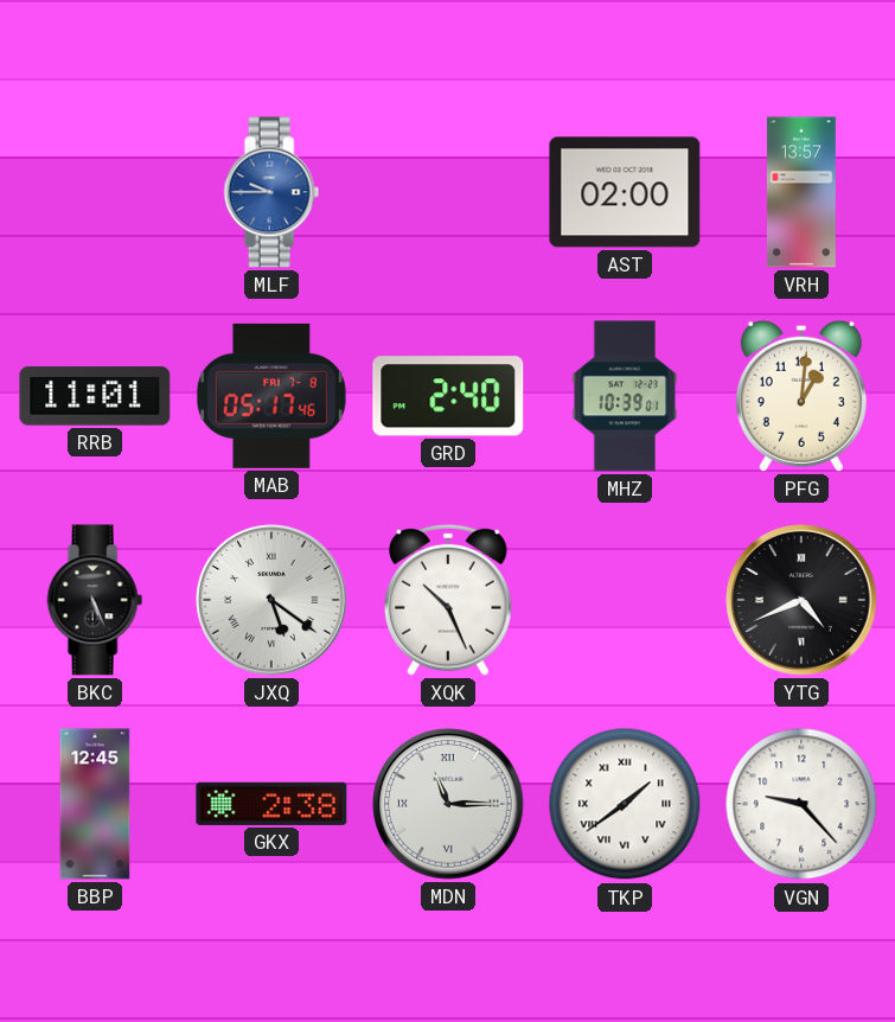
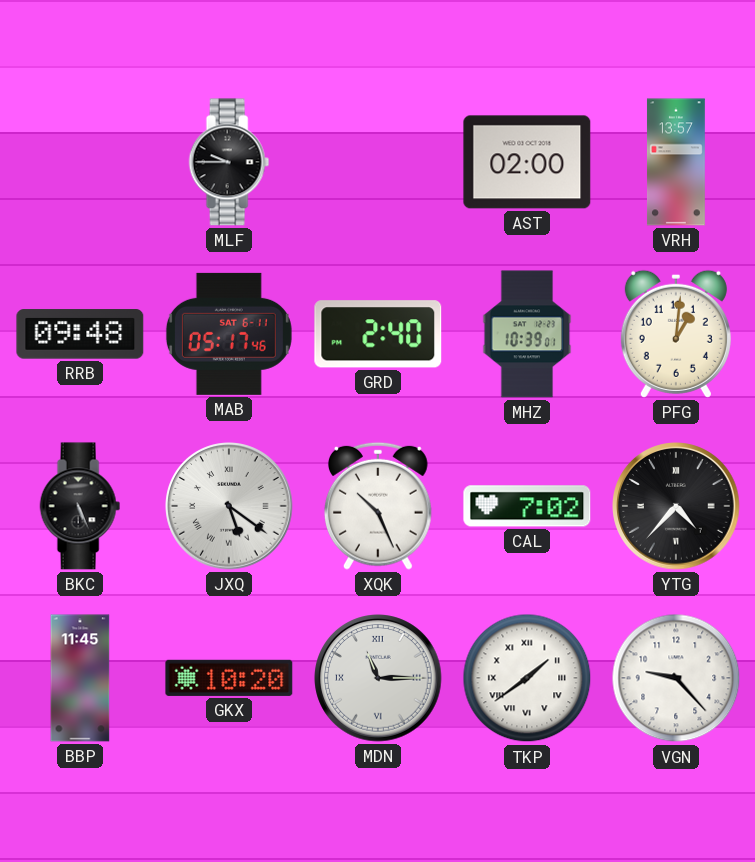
MLF dial: blue -> black (229, 162)
RRB: 11:01 -> 09:48 (80, 334)
MAB date: FRI 7-8 -> SAT 6-11 (229, 334)
CAL: none -> 7:02 (527, 506)
YTG: 4:41 -> 4:37 (676, 506)
BBP: 12:45 -> 11:45 (80, 678)
GKX: 2:38 -> 10:20 (229, 678)
